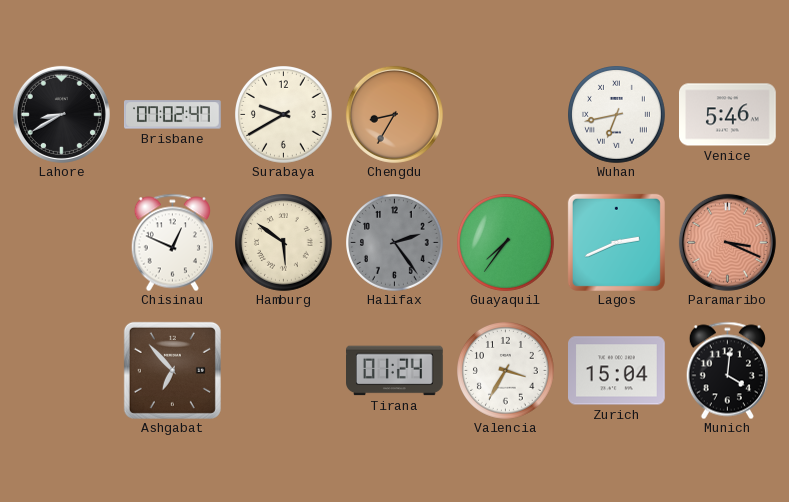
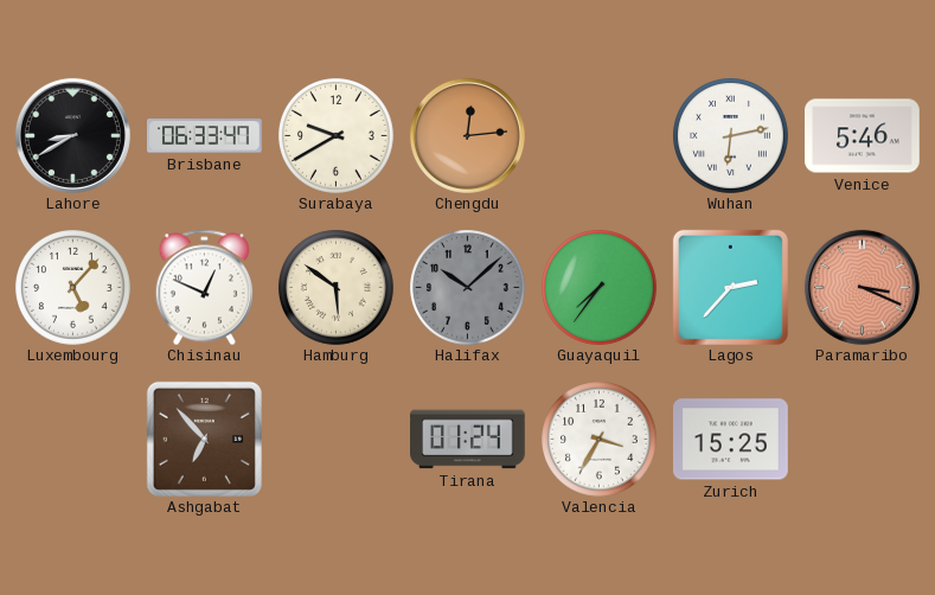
Brisbane: 07:02 -> 06:33 (205, 136)
Chengdu: 8:35 -> 12:14 (467, 135)
Wuhan: 6:43 -> 6:13 (731, 136)
Luxembourg: none -> 5:07 (73, 288)
Halifax: 2:24 -> 10:08 (468, 288)
Lagos: 2:41 -> 2:37 (730, 287)
Zurich: 15:04 -> 15:25 (731, 440)
Munich: 4:01 -> none (727, 370)
